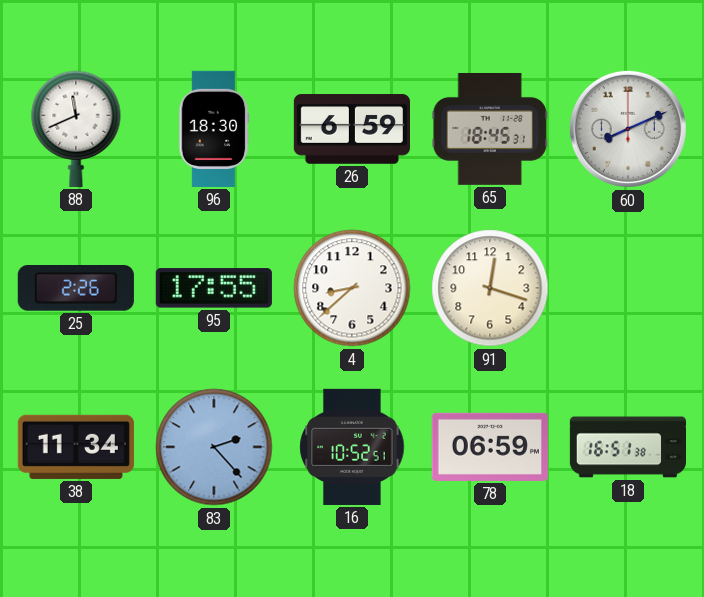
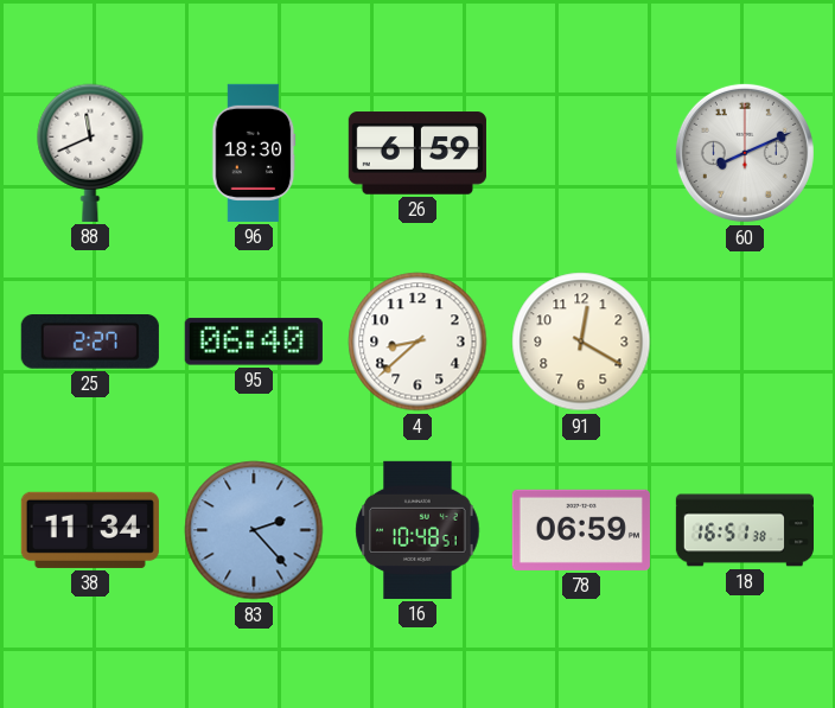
65: 18:45 -> none (490, 129)
25: 2:26 -> 2:27 (90, 343)
95: 17:55 -> 06:40 (254, 342)
91: 12:18 -> 12:20 (581, 342)
16: 10:52 -> 10:48 (417, 530)
